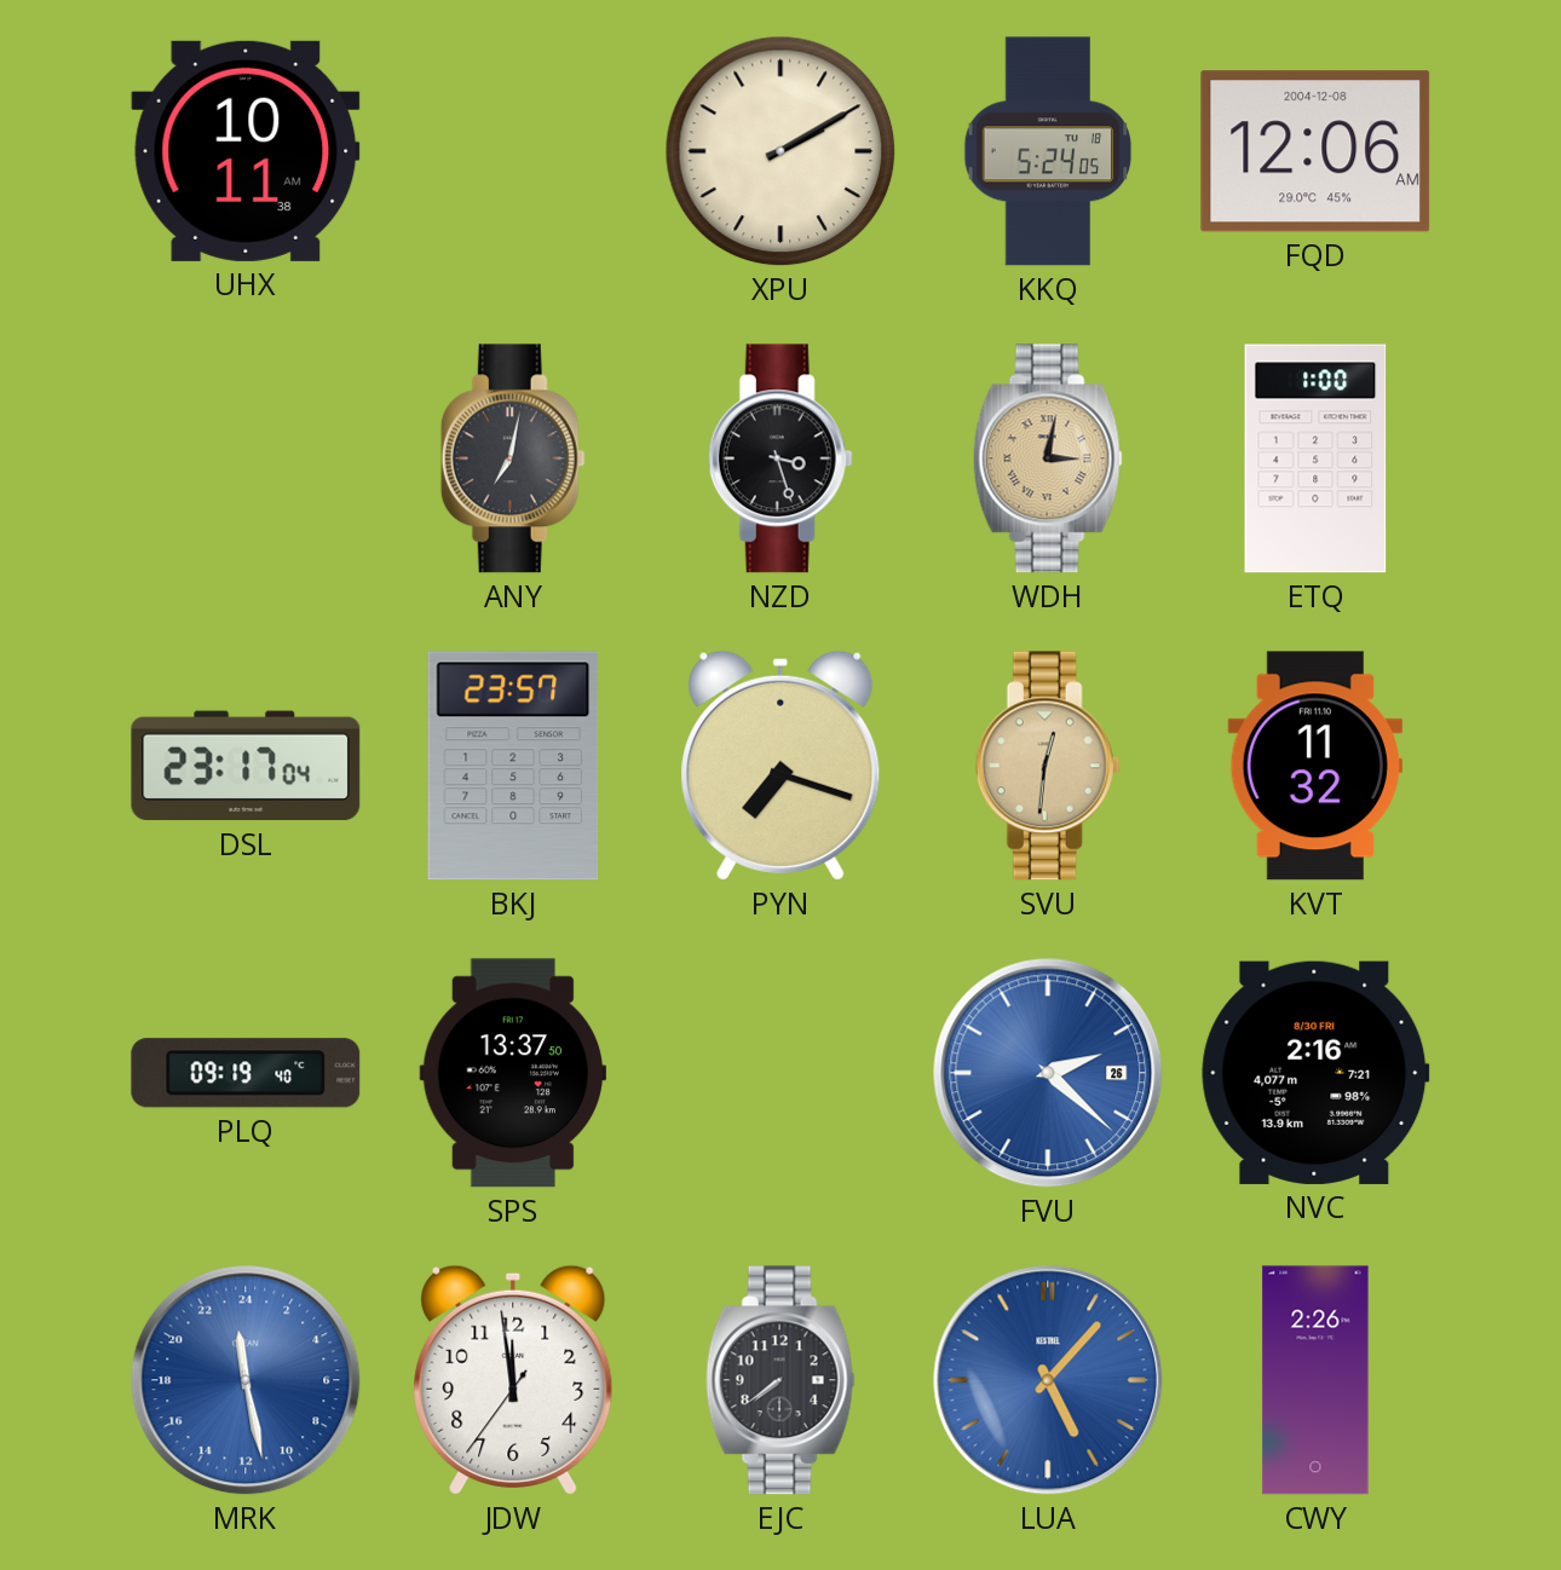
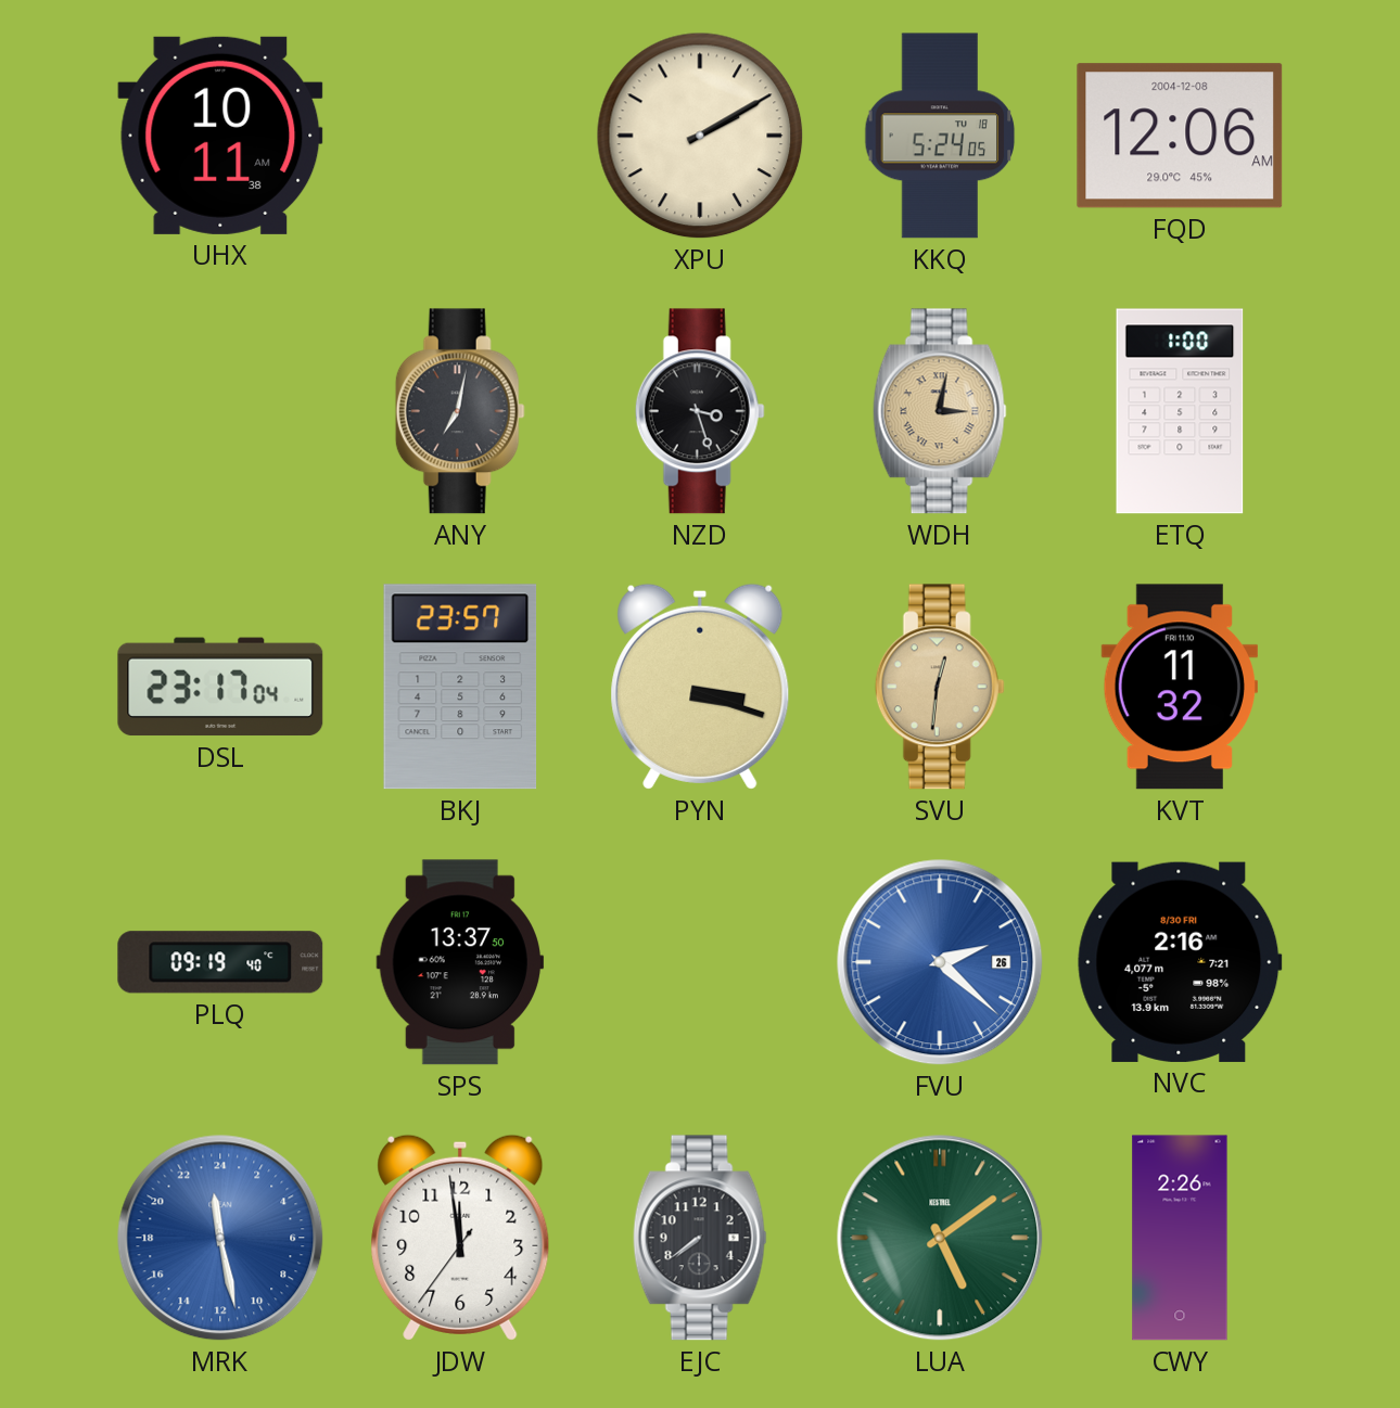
PYN: 7:18 -> 3:18 (700, 687)
LUA: 5:07 -> 5:09 (940, 1238)
LUA dial: blue -> green (940, 1238)
